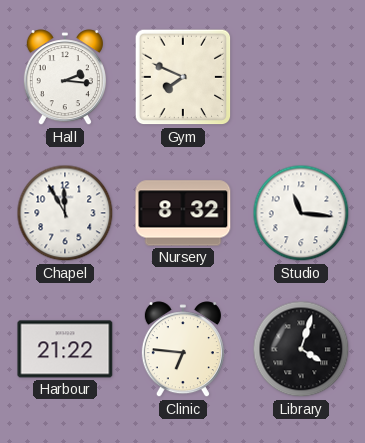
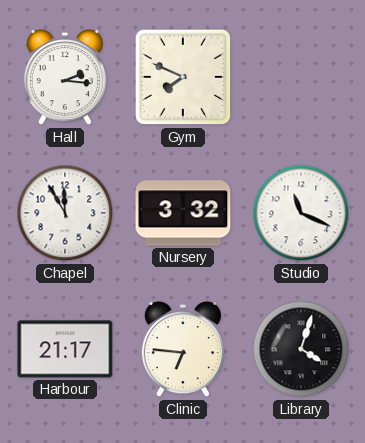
Nursery: 8:32 -> 3:32 (183, 213)
Studio: 11:16 -> 11:19 (301, 213)
Harbour: 21:22 -> 21:17 (65, 349)
